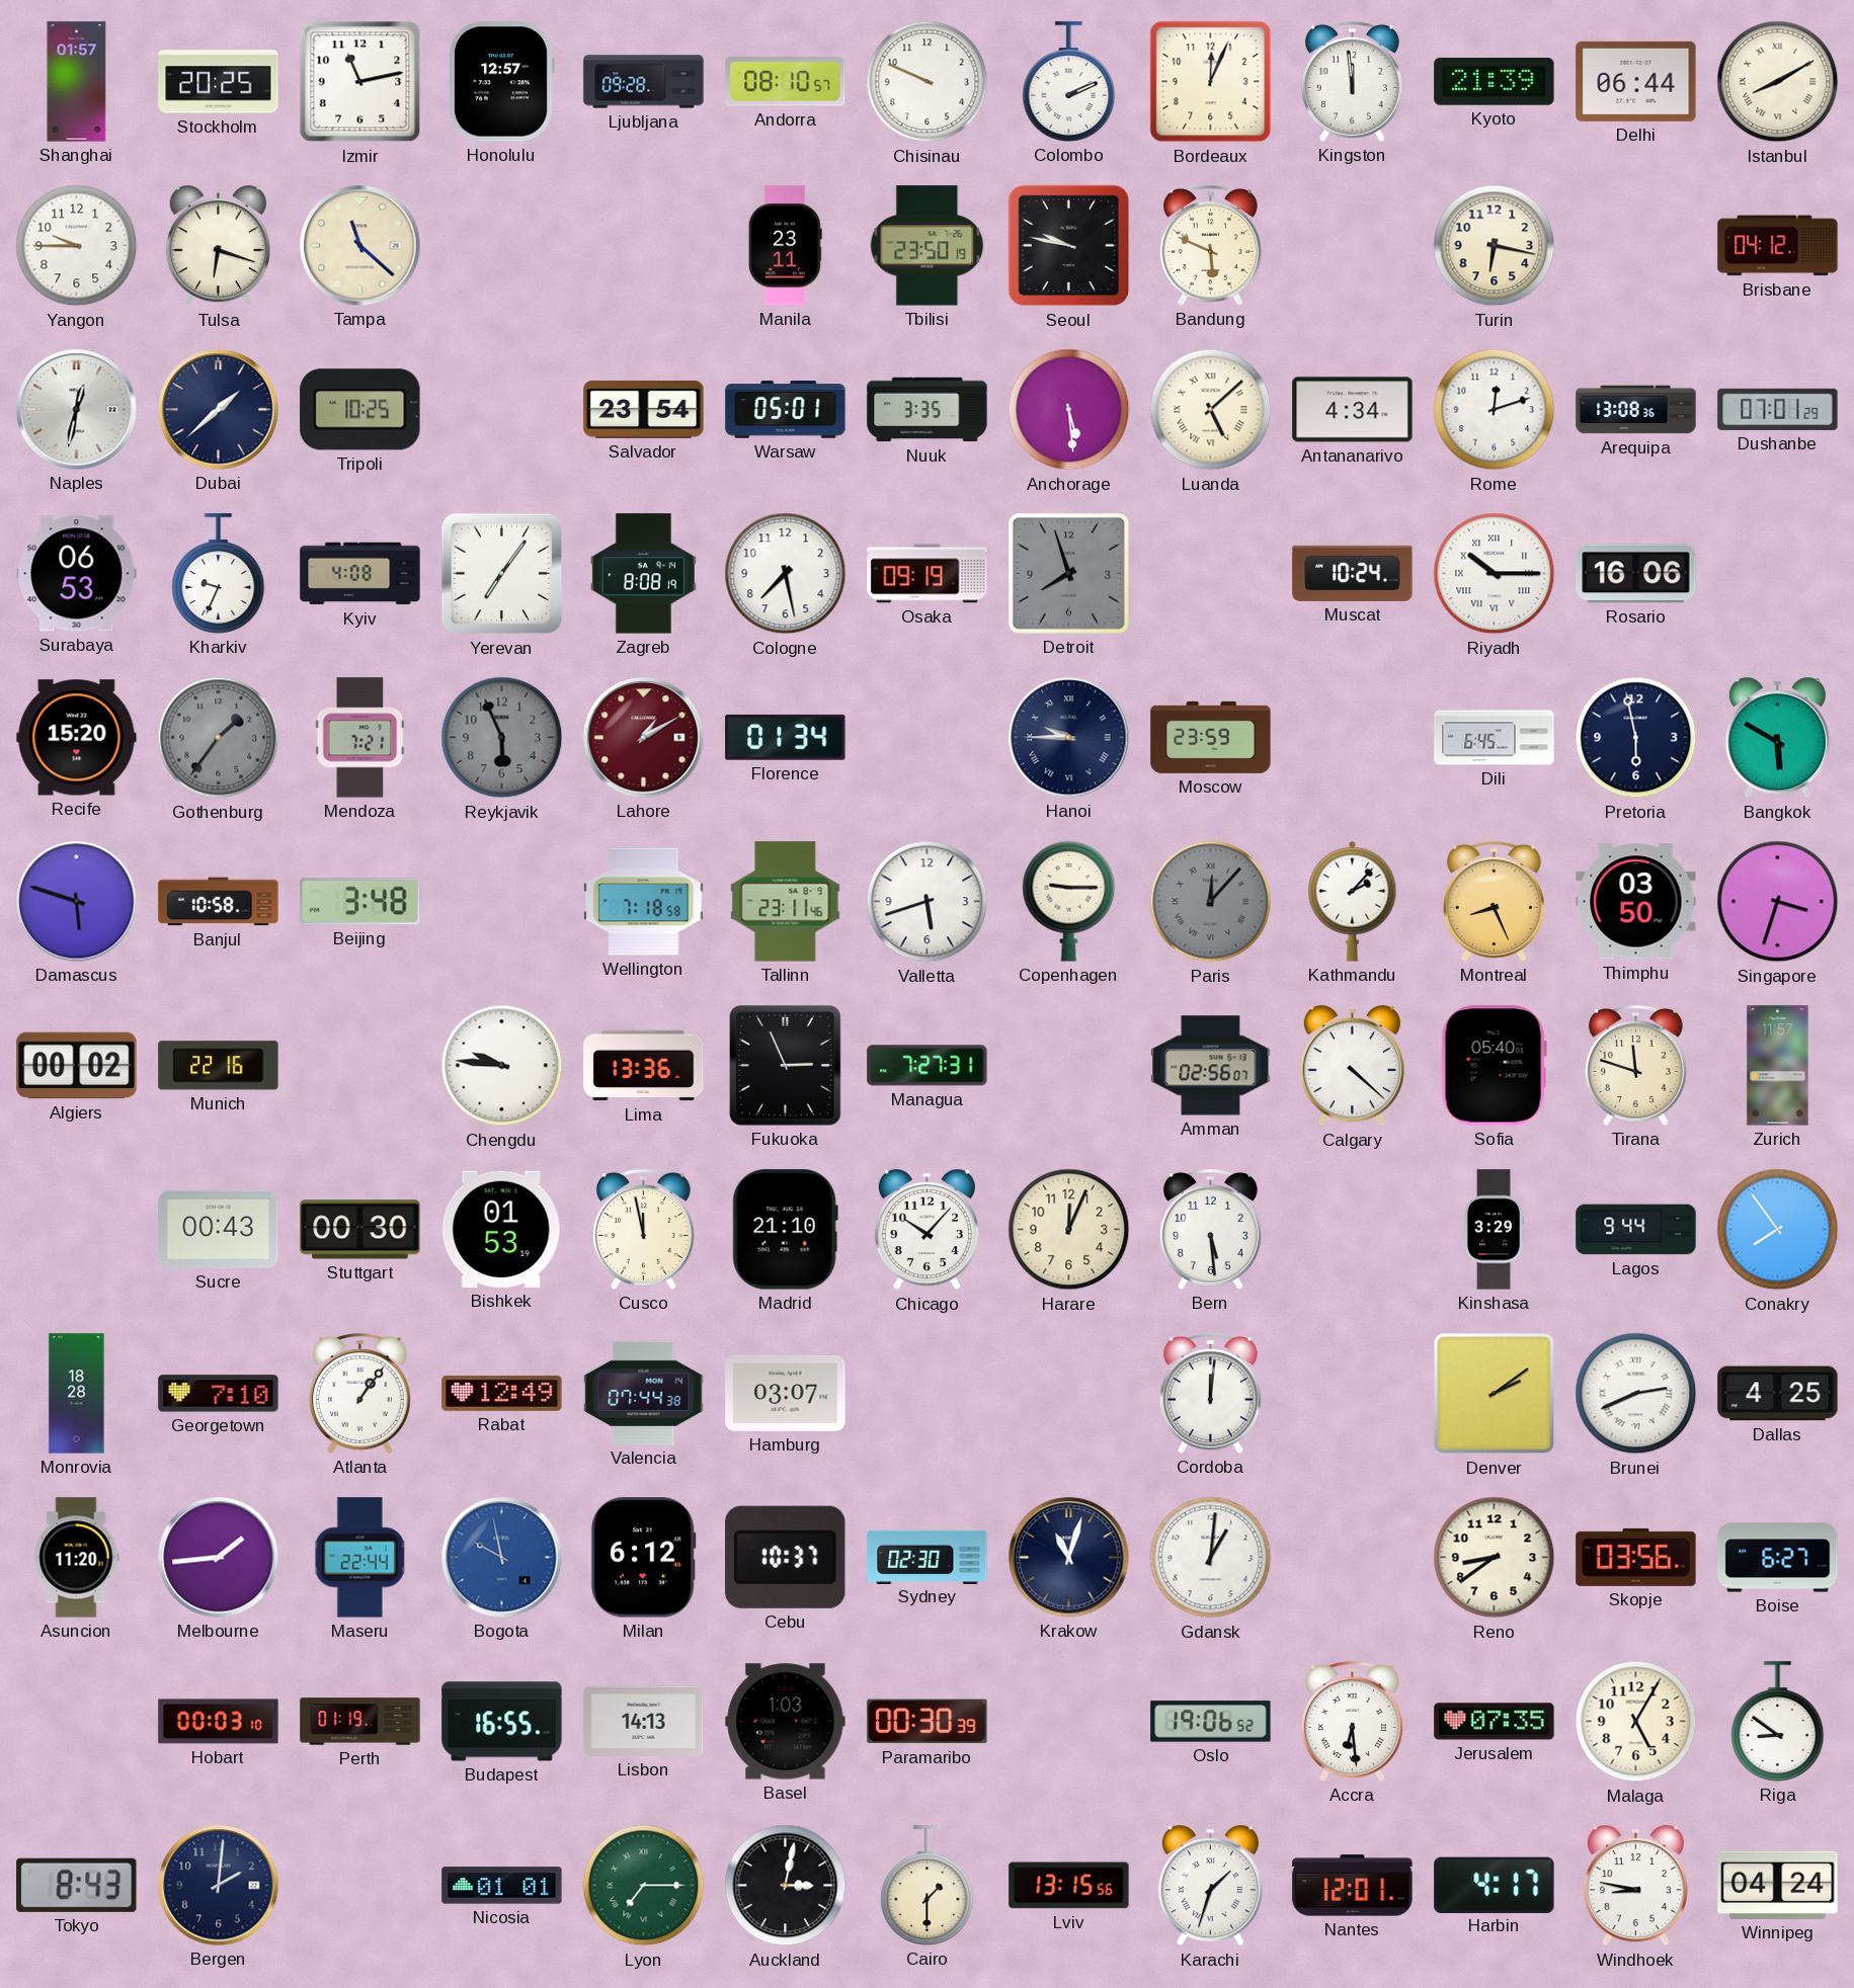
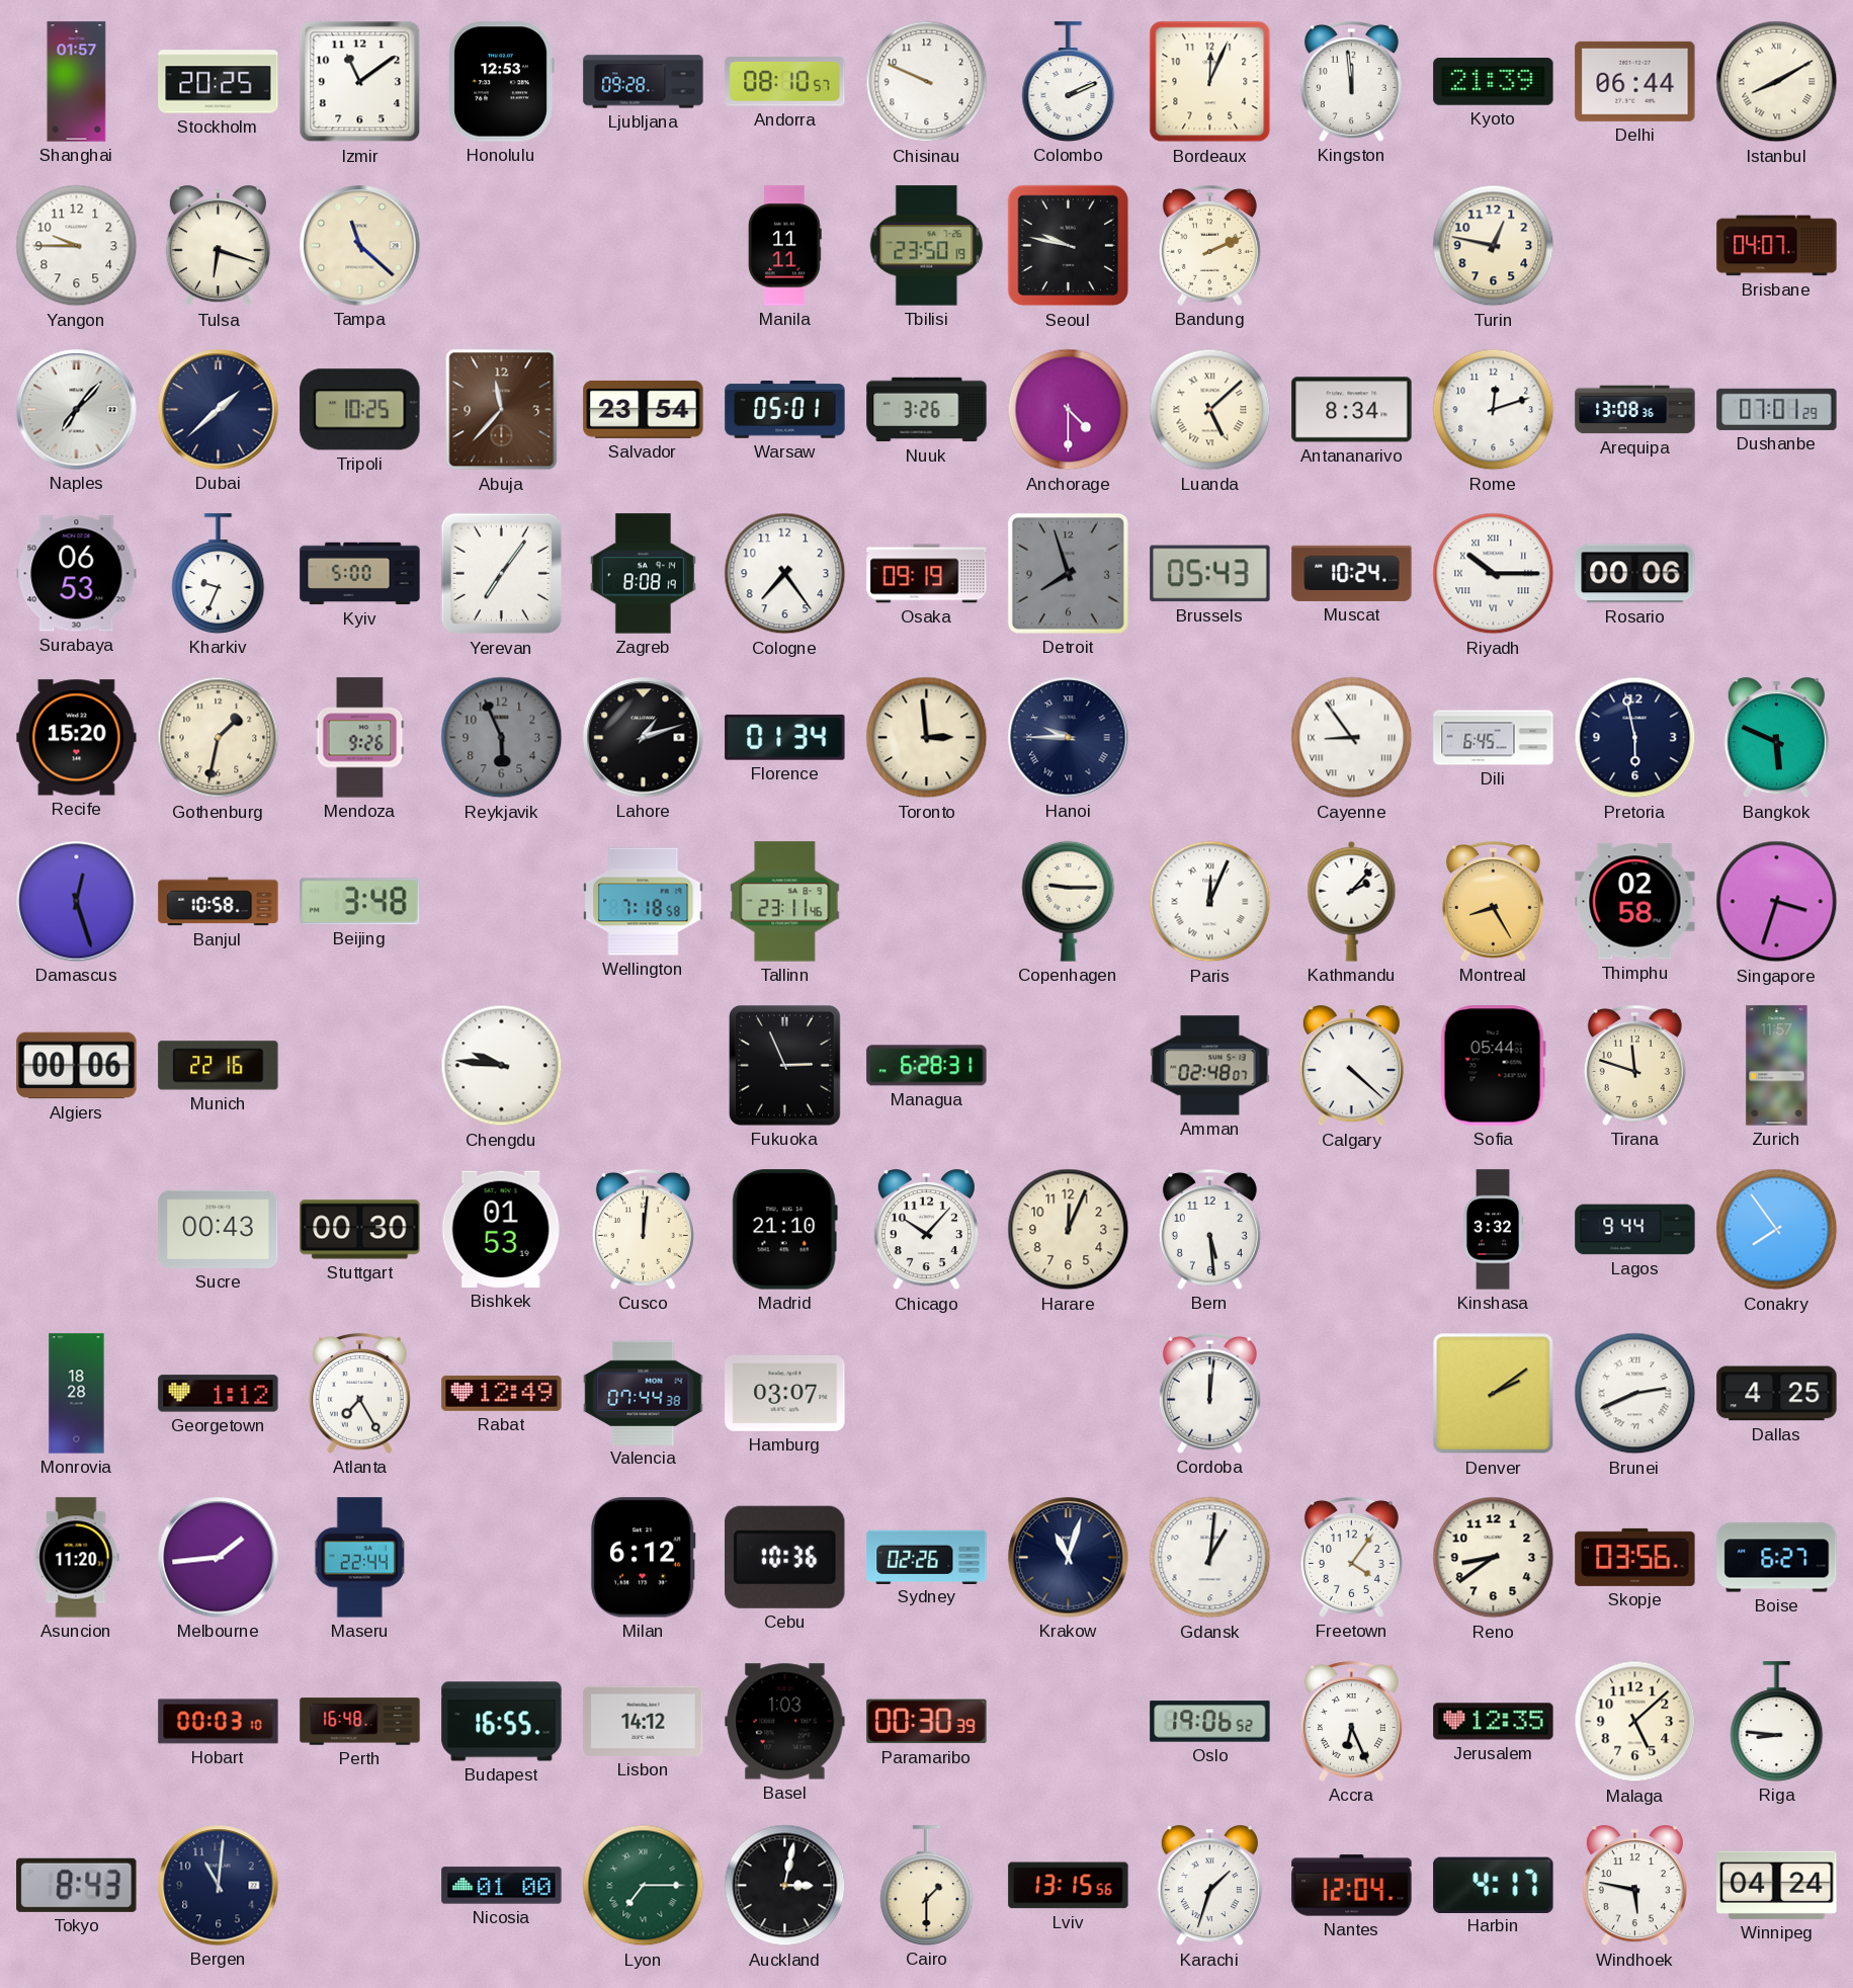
Izmir: 11:13 -> 11:09 (360, 82)
Honolulu: 12:57 -> 12:53 (501, 82)
Manila: 23:11 -> 11:11 (785, 246)
Bandung: 5:49 -> 2:11 (1209, 245)
Turin: 6:17 -> 12:47 (1494, 246)
Brisbane: 04:12 -> 04:07 (1777, 246)
Naples: 12:32 -> 7:07 (77, 410)
Abuja: none -> 11:37 (502, 410)
Nuuk: 3:35 -> 3:26 (927, 410)
Anchorage: 5:29 -> 4:30 (1069, 410)
Antananarivo: 4:34 -> 8:34 (1352, 410)
Kyiv: 4:08 -> 5:00 (360, 574)
Cologne: 7:28 -> 7:24 (785, 574)
Brussels: none -> 05:43 (1210, 574)
Rosario: 16:06 -> 00:06 (1635, 574)
Gothenburg: 1:36 -> 1:32 (219, 738)
Gothenburg dial: grey -> cream (219, 738)
Mendoza: 7:21 -> 9:26 (360, 738)
Lahore: 1:10 -> 1:12 (644, 738)
Lahore dial: burgundy -> black (644, 738)
Toronto: none -> 2:59 (927, 738)
Moscow: 23:59 -> none (1211, 737)
Cayenne: none -> 8:54 (1352, 738)
Bangkok: 5:50 -> 5:49 (1776, 738)
Damascus: 5:48 -> 12:27 (77, 902)
Valletta: 5:42 -> none (928, 902)
Paris: 12:07 -> 12:04 (1210, 902)
Paris dial: grey -> white (1210, 902)
Montreal: 8:26 -> 8:25 (1493, 901)
Thimphu: 03:50 -> 02:58 (1635, 902)
Algiers: 00:02 -> 00:06 (77, 1066)
Lima: 13:36 -> none (644, 1066)
Managua: 7:27 -> 6:28 (927, 1066)
Amman: 02:56 -> 02:48 (1210, 1066)
Sofia: 05:40 -> 05:44 (1493, 1066)
Cusco: 11:58 -> 12:01 (643, 1229)
Kinshasa: 3:29 -> 3:32 (1493, 1230)
Georgetown: 7:10 -> 1:12 (219, 1394)
Atlanta: 1:06 -> 7:25 (359, 1393)
Bogota: 9:58 -> none (502, 1558)
Cebu: 10:37 -> 10:36 (785, 1557)
Sydney: 02:30 -> 02:26 (927, 1557)
Freetown: none -> 4:06 (1351, 1557)
Perth: 01:19 -> 16:48 (360, 1722)
Lisbon: 14:13 -> 14:12 (644, 1721)
Accra: 6:29 -> 6:26 (1351, 1721)
Jerusalem: 07:35 -> 12:35 (1494, 1722)
Malaga: 5:05 -> 5:08 (1635, 1722)
Riga: 8:51 -> 8:46 (1777, 1722)
Bergen: 2:01 -> 11:01 (219, 1886)
Nicosia: 01:01 -> 01:00 (502, 1886)
Nantes: 12:01 -> 12:04 (1352, 1886)
Windhoek: 8:47 -> 5:47 (1634, 1886)
